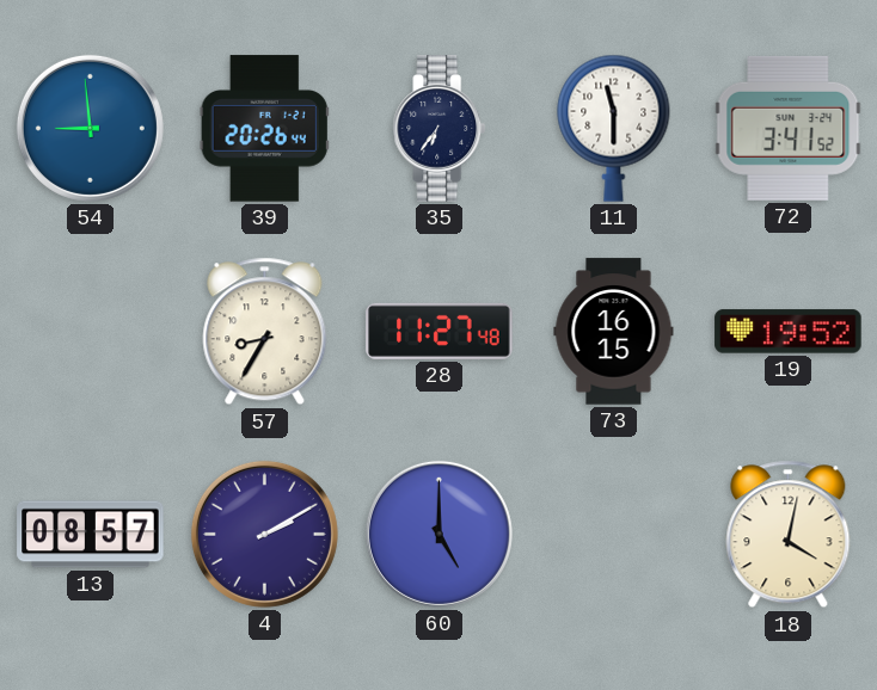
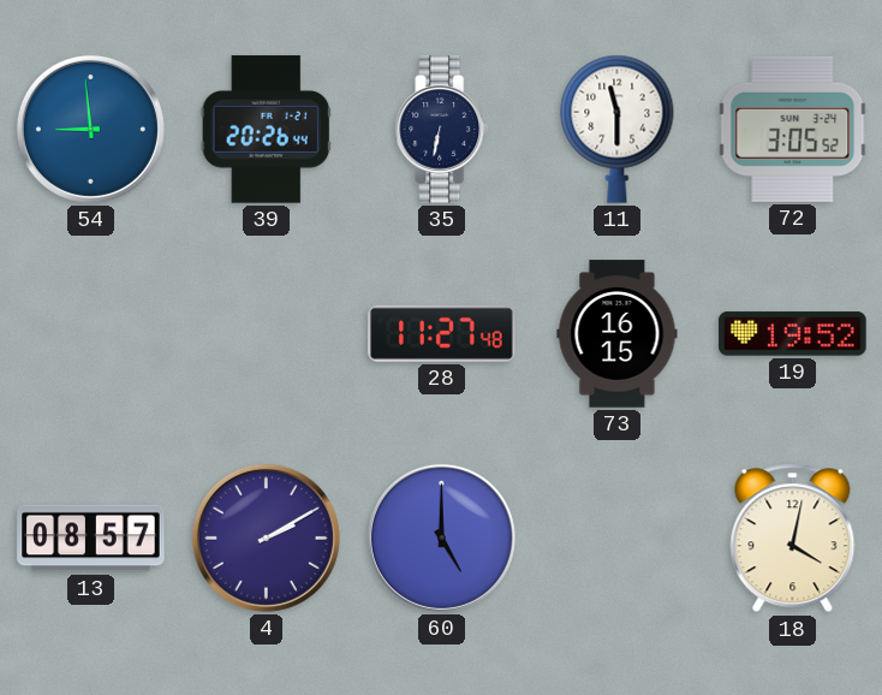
35: 6:36 -> 6:32 (442, 130)
72: 3:41 -> 3:05 (793, 129)
57: 8:35 -> none (265, 332)
